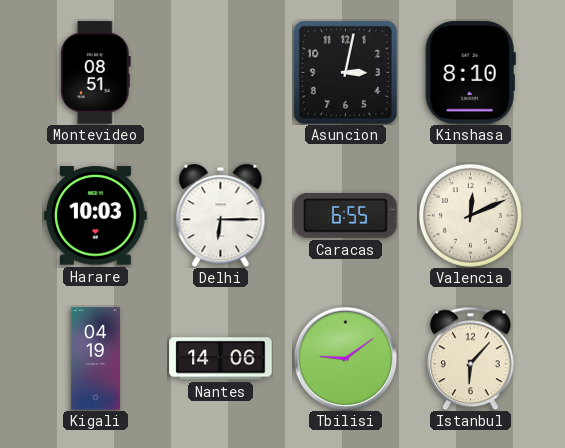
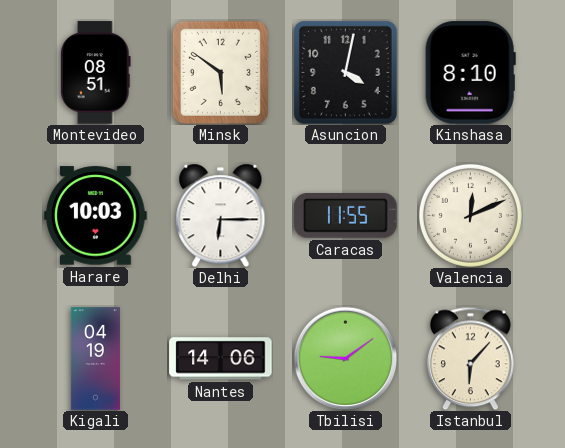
Minsk: none -> 5:51 (220, 72)
Asuncion: 3:02 -> 4:02 (345, 72)
Caracas: 6:55 -> 11:55 (346, 216)
